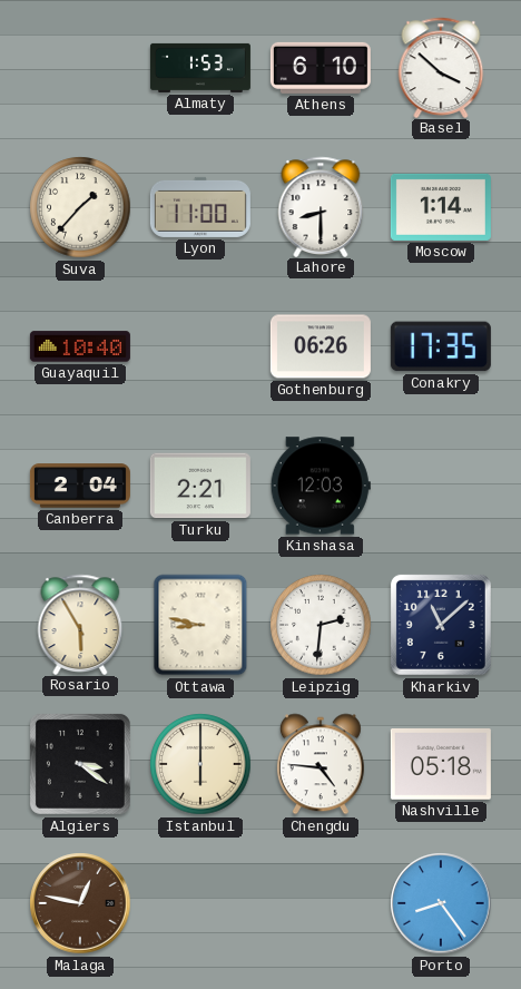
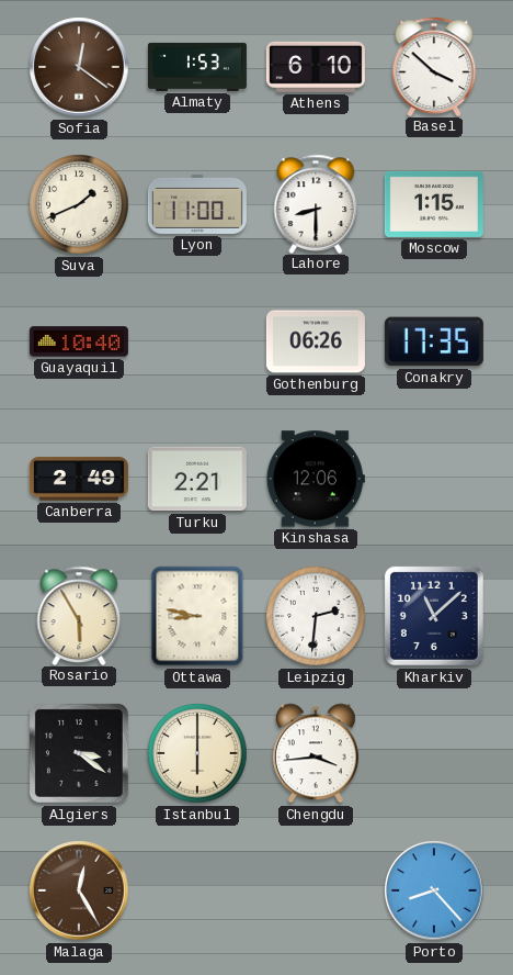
Sofia: none -> 12:21 (79, 67)
Suva: 1:37 -> 1:41 (79, 204)
Moscow: 1:14 -> 1:15 (434, 204)
Canberra: 2:04 -> 2:49 (79, 479)
Kinshasa: 12:03 -> 12:06 (316, 479)
Chengdu: 4:46 -> 3:44 (316, 753)
Nashville: 05:18 -> none (441, 765)
Malaga: 12:47 -> 12:25 (79, 890)
Porto: 8:24 -> 8:23 (434, 890)
